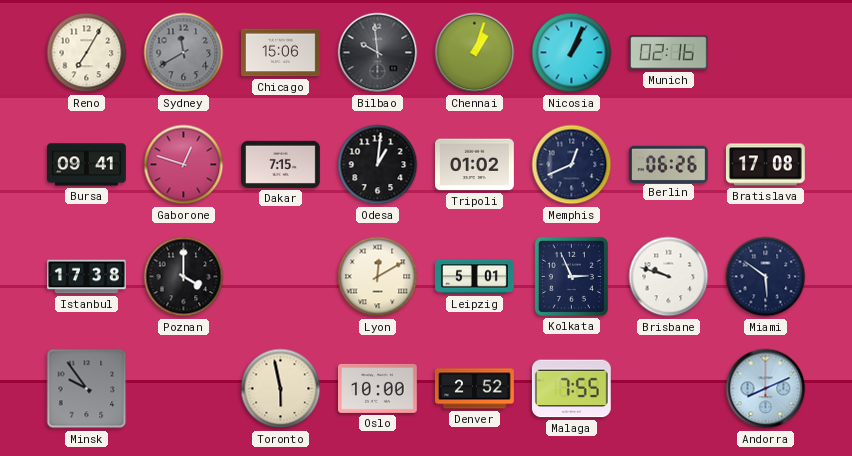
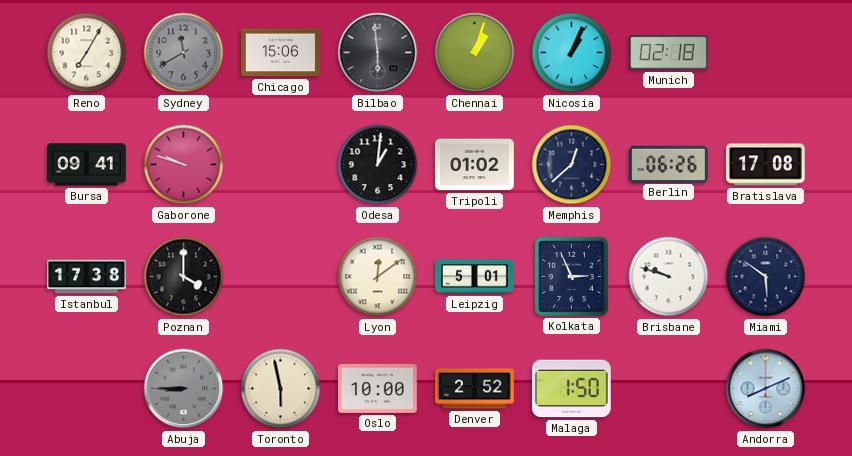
Bilbao: 9:59 -> 5:59 (378, 53)
Munich: 02:16 -> 02:18 (669, 53)
Gaborone: 12:48 -> 9:48 (184, 165)
Dakar: 7:15 -> none (281, 164)
Memphis: 12:41 -> 12:38 (572, 165)
Lyon: 12:10 -> 12:09 (378, 277)
Minsk: 9:54 -> none (87, 389)
Abuja: none -> 8:45 (184, 389)
Malaga: 7:55 -> 1:50 (571, 389)
